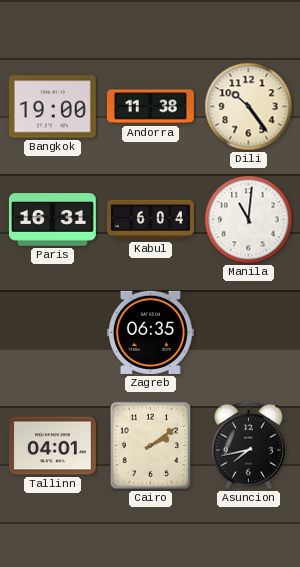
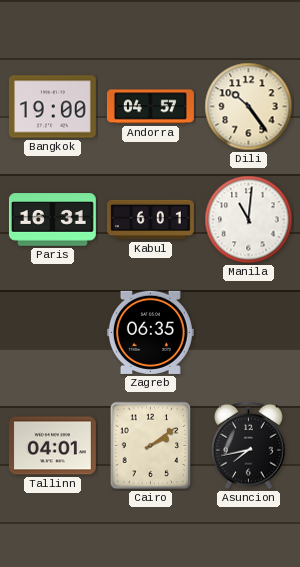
Andorra: 11:38 -> 04:57 (150, 107)
Kabul: 6:04 -> 6:01 (151, 220)
